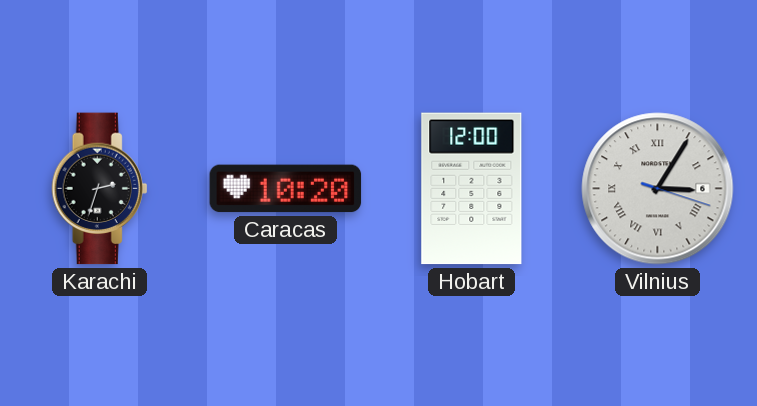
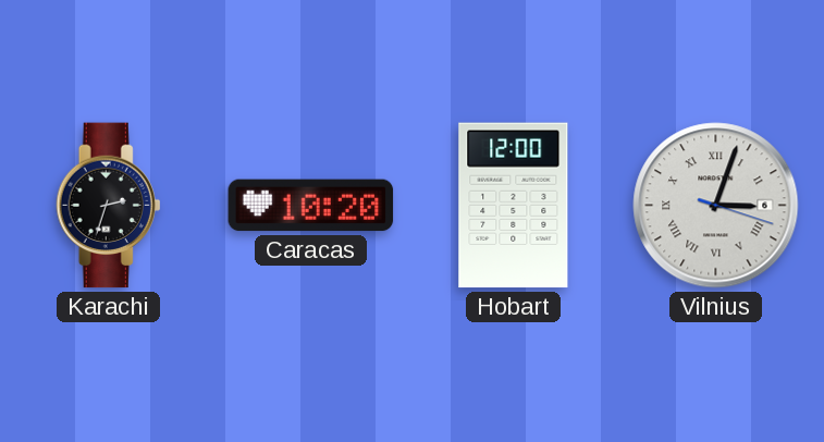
Vilnius: 3:05 -> 3:03 (716, 206)
